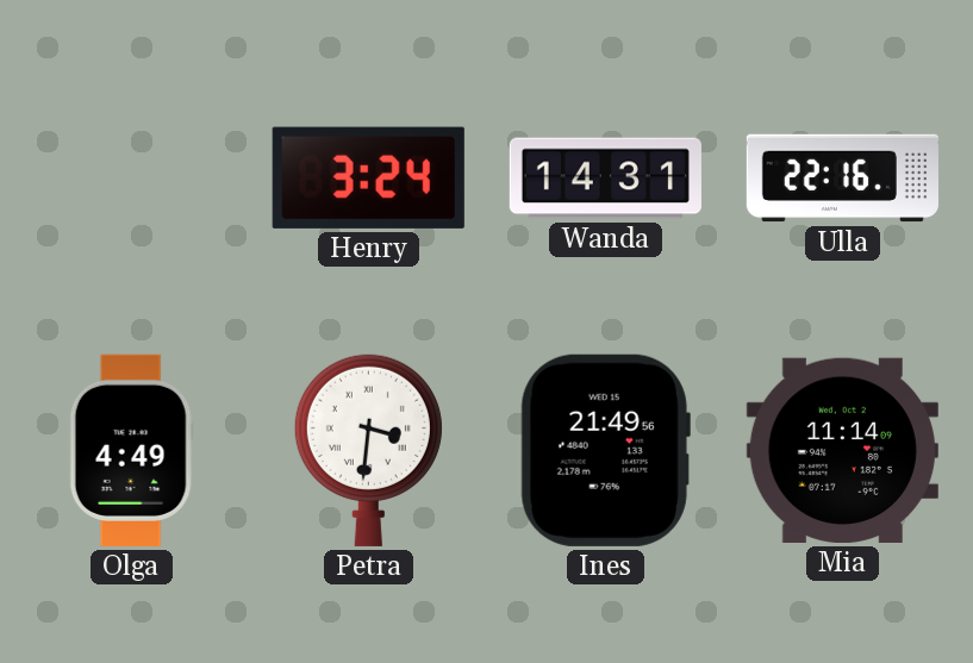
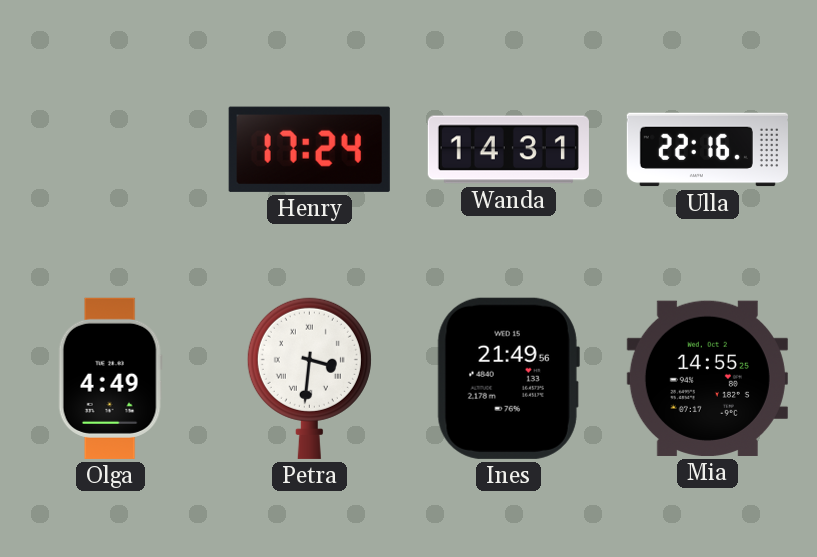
Henry: 3:24 -> 17:24 (309, 149)
Mia: 11:14 -> 14:55 (707, 378)
